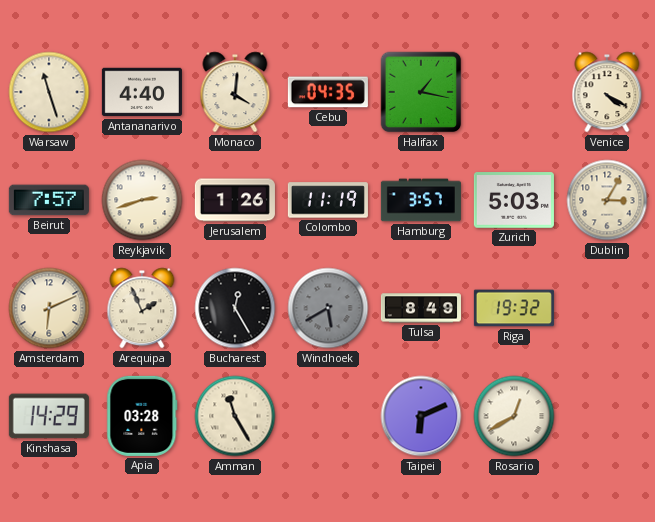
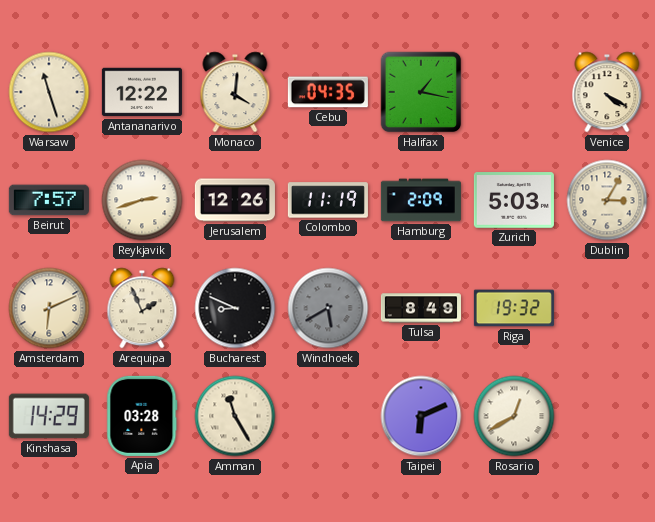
Antananarivo: 4:40 -> 12:22 (142, 92)
Jerusalem: 1:26 -> 12:26 (235, 200)
Hamburg: 3:57 -> 2:09 (421, 200)
Bucharest: 12:25 -> 8:49 (235, 308)
